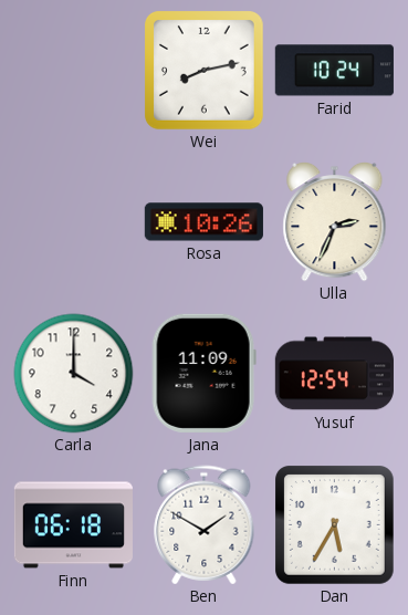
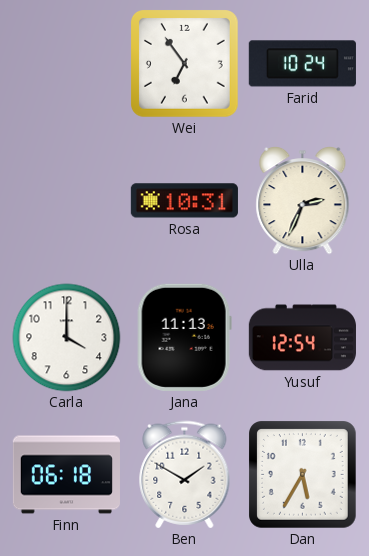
Wei: 8:13 -> 6:54 (185, 64)
Rosa: 10:26 -> 10:31 (184, 201)
Jana: 11:09 -> 11:13 (184, 337)
